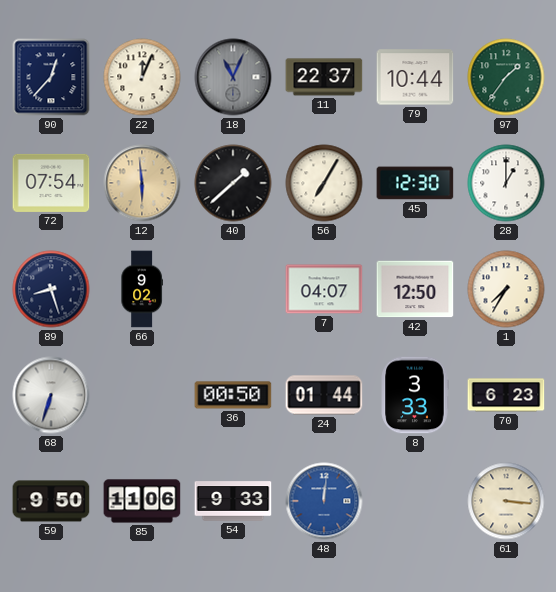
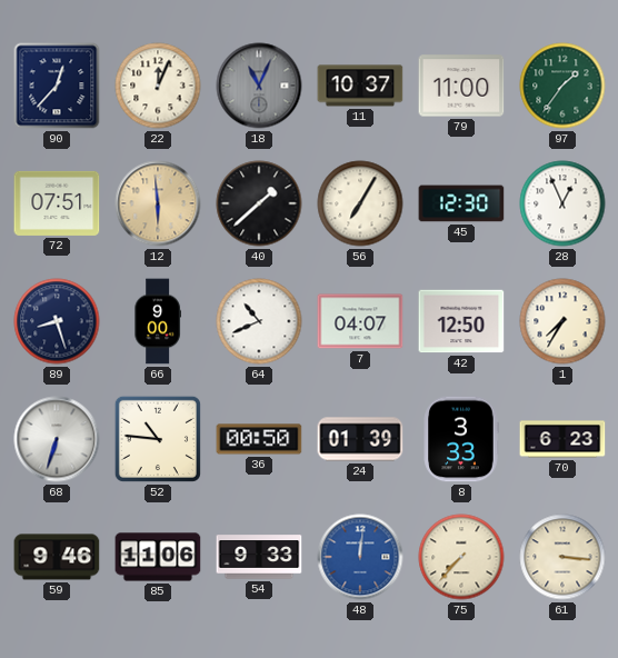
11: 22:37 -> 10:37 (360, 86)
79: 10:44 -> 11:00 (461, 86)
72: 07:54 -> 07:51 (57, 203)
28: 1:00 -> 12:56 (562, 203)
66: 9:02 -> 9:00 (158, 321)
64: none -> 10:41 (259, 321)
52: none -> 10:46 (158, 439)
24: 01:44 -> 01:39 (360, 439)
59: 9:50 -> 9:46 (57, 557)
75: none -> 7:37 (461, 557)
